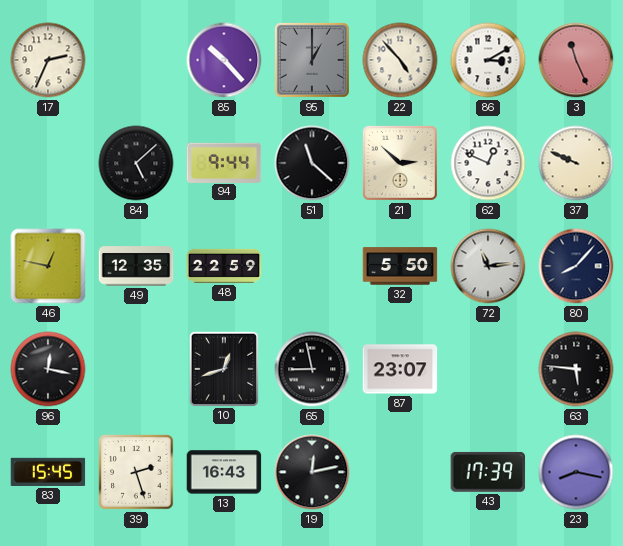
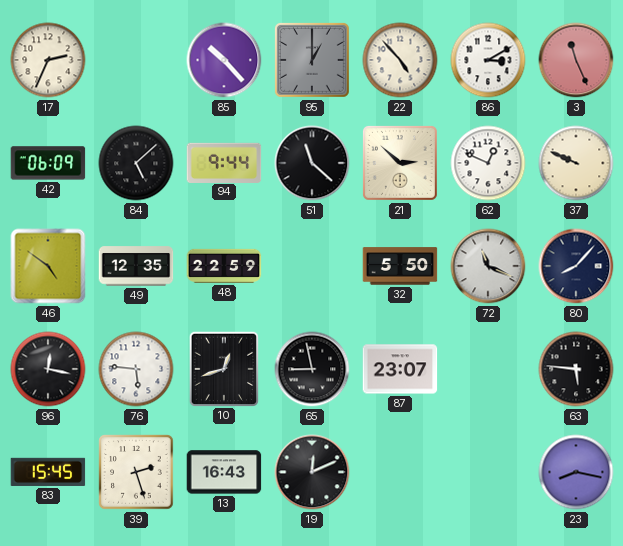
42: none -> 06:09 (48, 163)
46: 12:47 -> 4:51 (48, 266)
72: 11:14 -> 11:19 (488, 266)
76: none -> 5:46 (136, 369)
19: 12:13 -> 12:11 (312, 472)
43: 17:39 -> none (488, 472)
